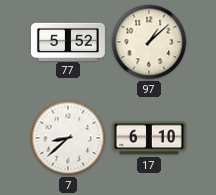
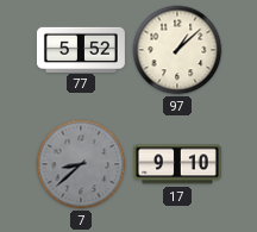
7 dial: white -> grey (81, 164)
17: 6:10 -> 9:10 (177, 164)
